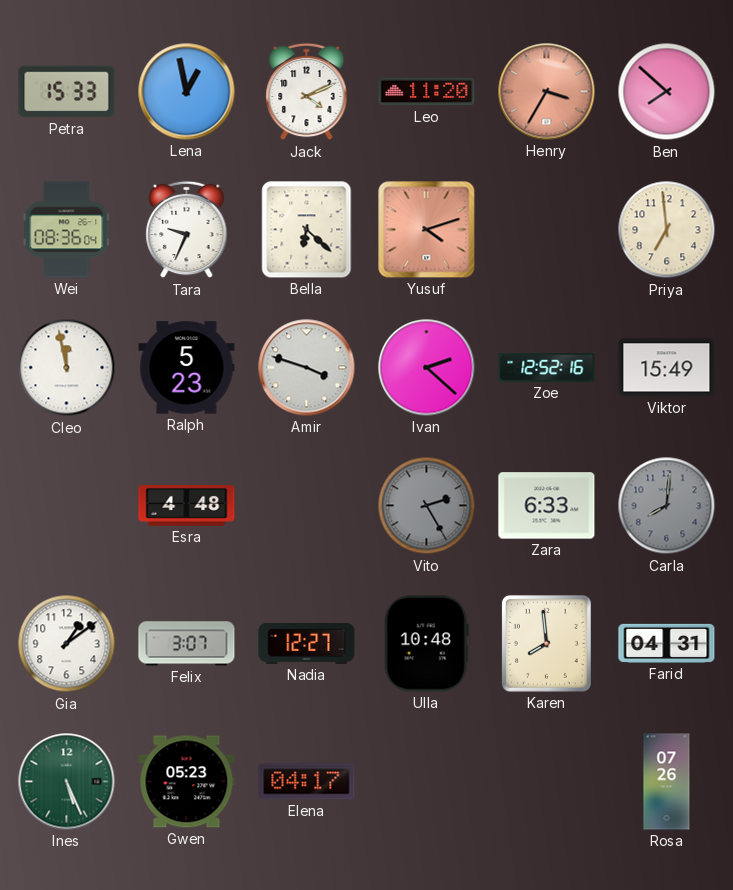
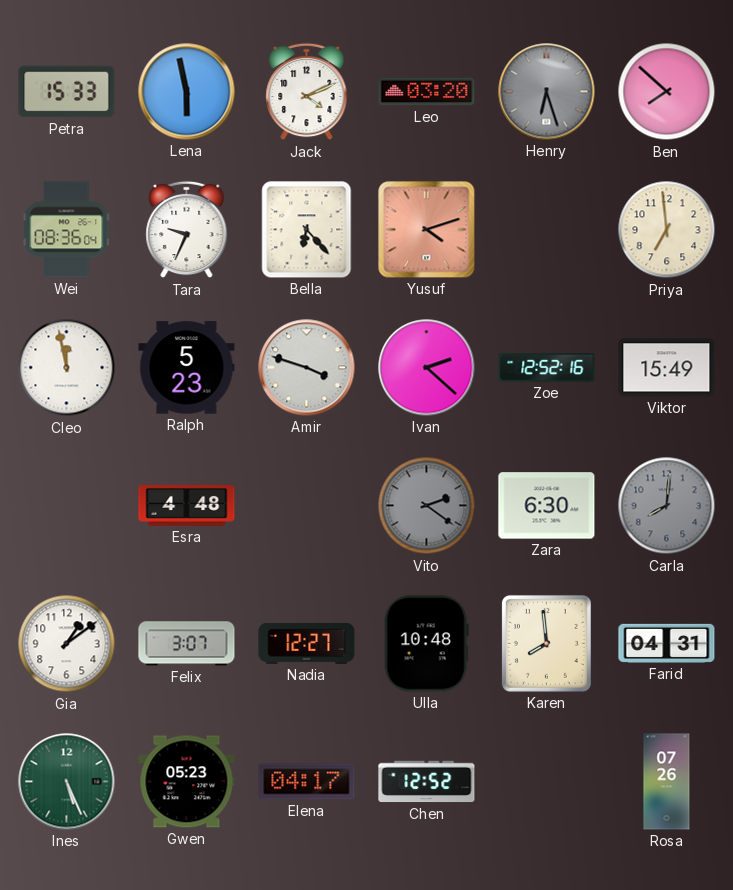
Lena: 12:58 -> 5:58 (187, 92)
Leo: 11:20 -> 03:20 (427, 92)
Henry: 3:35 -> 6:27 (547, 92)
Henry dial: salmon -> grey (547, 92)
Bella: 6:22 -> 6:23 (307, 230)
Vito: 2:25 -> 2:21 (427, 506)
Zara: 6:33 -> 6:30 (547, 506)
Chen: none -> 12:52 (427, 782)
